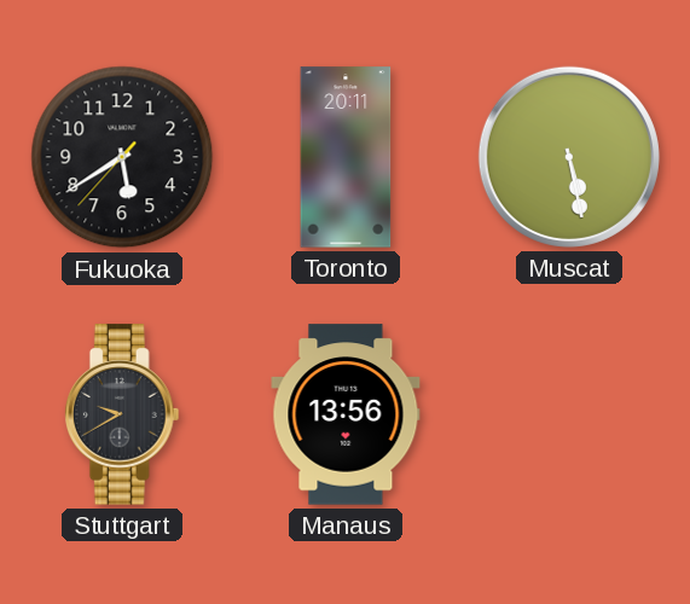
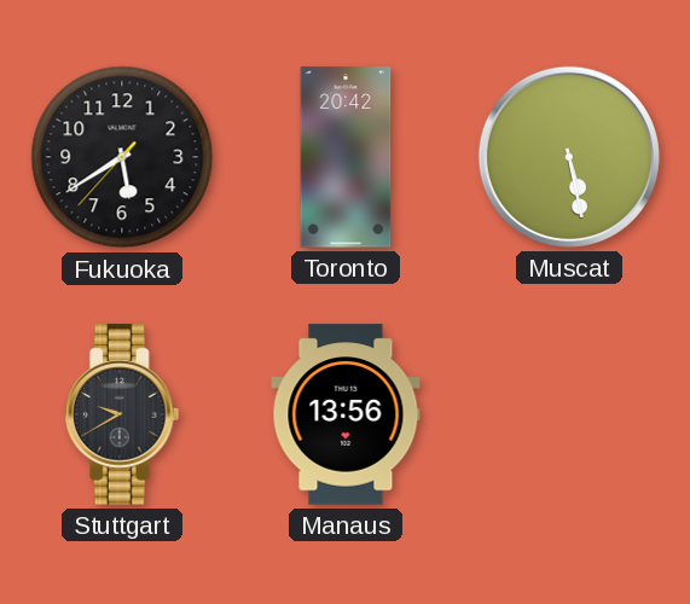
Toronto: 20:11 -> 20:42 (346, 157)
